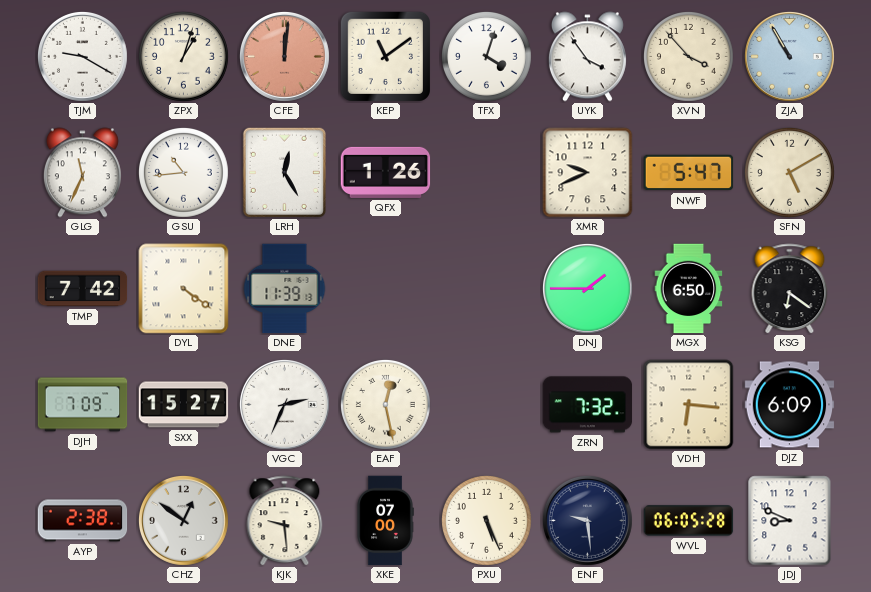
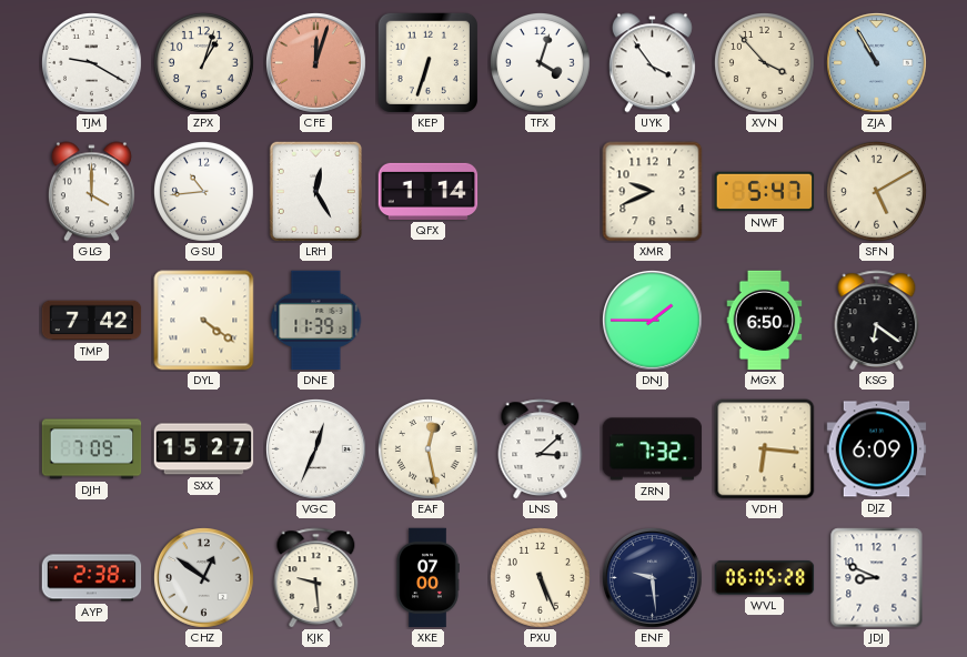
CFE: 12:01 -> 12:03 (315, 62)
KEP: 11:09 -> 6:33 (427, 62)
GLG: 11:34 -> 4:00 (91, 192)
QFX: 1:26 -> 1:14 (429, 191)
VGC: 2:34 -> 12:34 (315, 448)
LNS: none -> 3:08 (541, 449)
